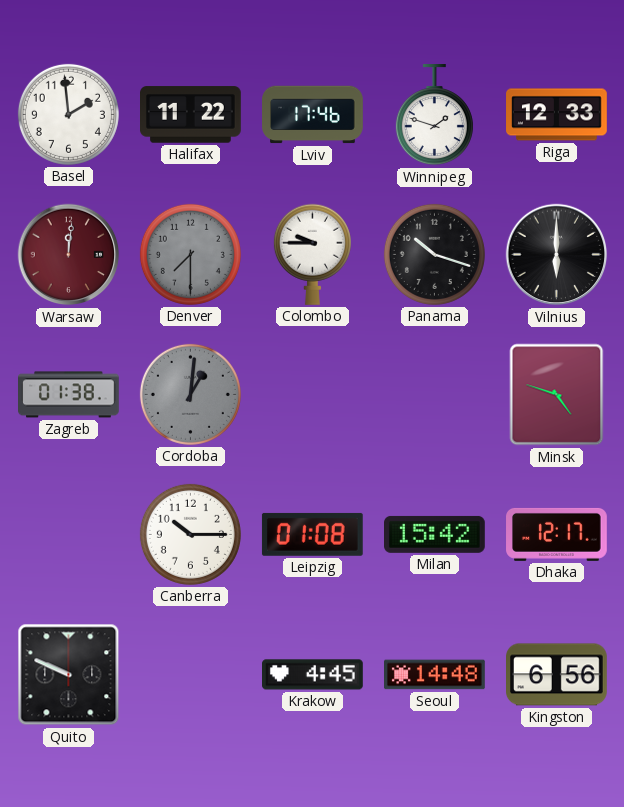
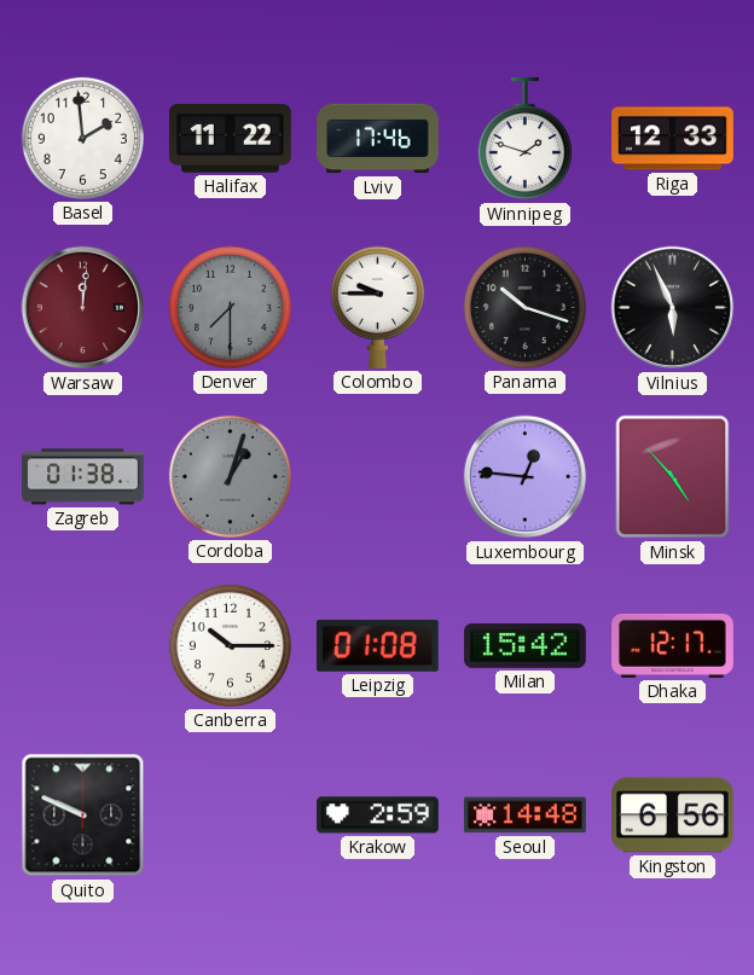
Vilnius: 6:00 -> 5:56 (673, 308)
Cordoba: 1:01 -> 1:03 (230, 476)
Luxembourg: none -> 12:46 (526, 477)
Minsk: 4:48 -> 4:53 (673, 477)
Krakow: 4:45 -> 2:59 (378, 816)
